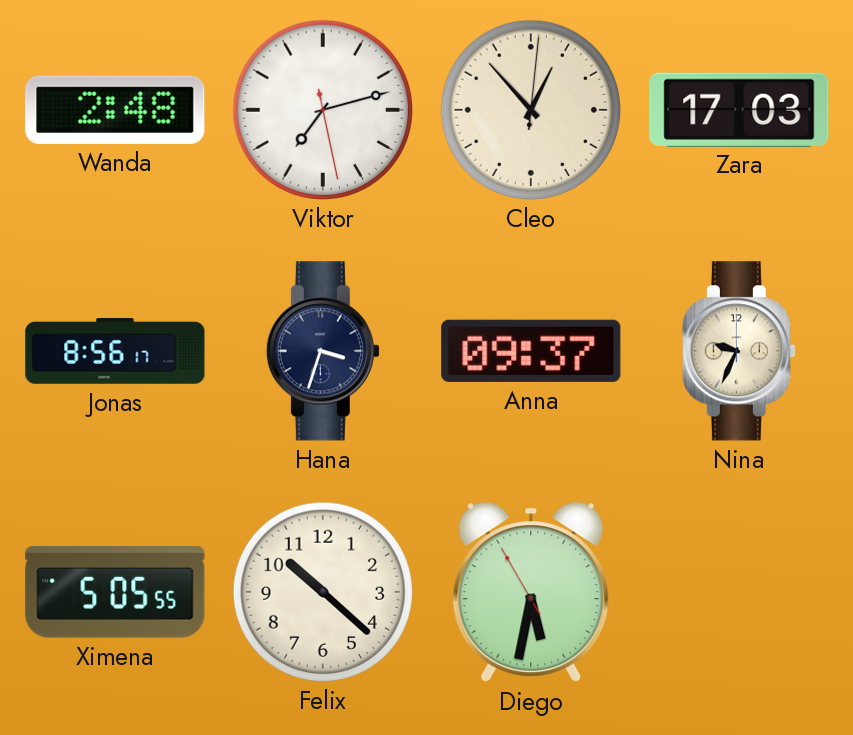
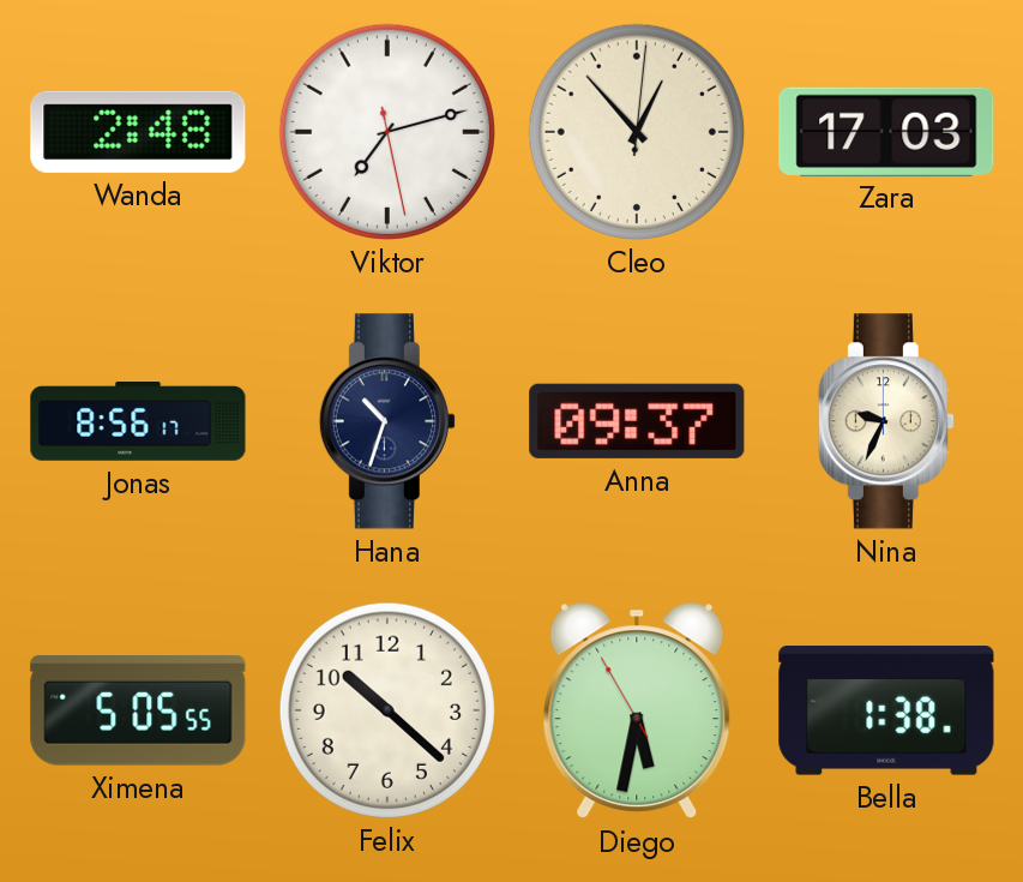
Hana: 3:33 -> 10:33 (387, 421)
Bella: none -> 1:38 (886, 710)
